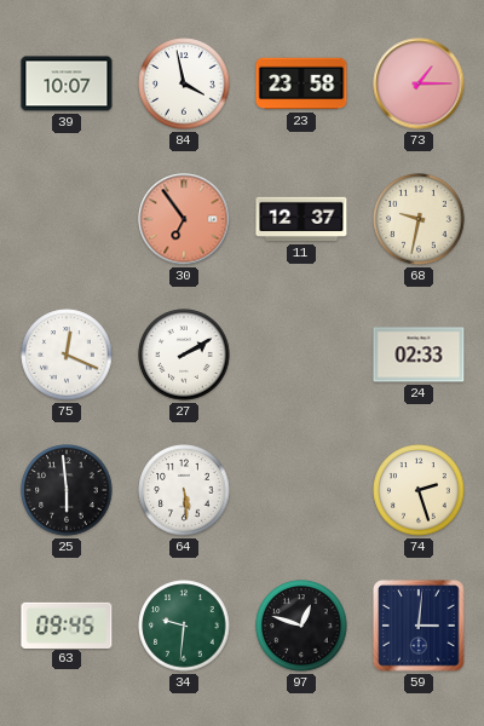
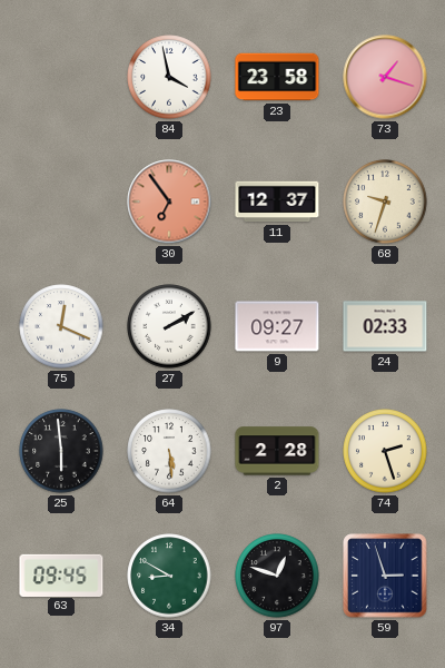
39: 10:07 -> none (67, 83)
73: 1:15 -> 1:18 (385, 77)
68: 9:32 -> 9:33 (385, 202)
9: none -> 09:27 (277, 326)
2: none -> 2:28 (277, 451)
34: 9:31 -> 8:50 (169, 576)
59: 3:01 -> 2:57 (385, 576)
